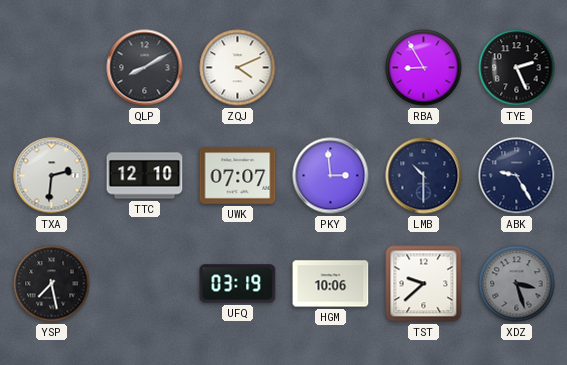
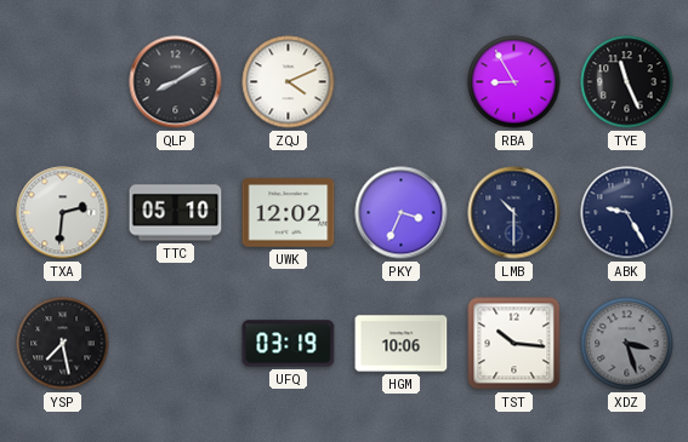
TYE: 2:26 -> 11:26 (627, 82)
TTC: 12:10 -> 05:10 (176, 213)
UWK: 07:07 -> 12:02 (289, 213)
PKY: 2:59 -> 3:34 (402, 213)
TST: 9:38 -> 10:16 (514, 344)
